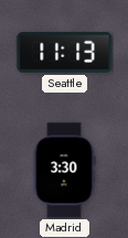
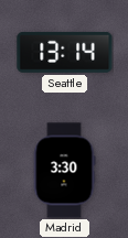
Seattle: 11:13 -> 13:14 (65, 52)
